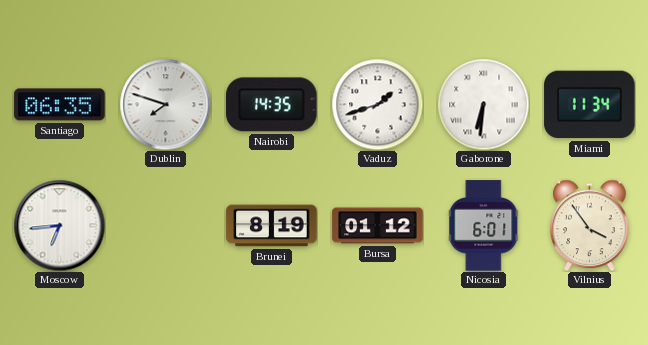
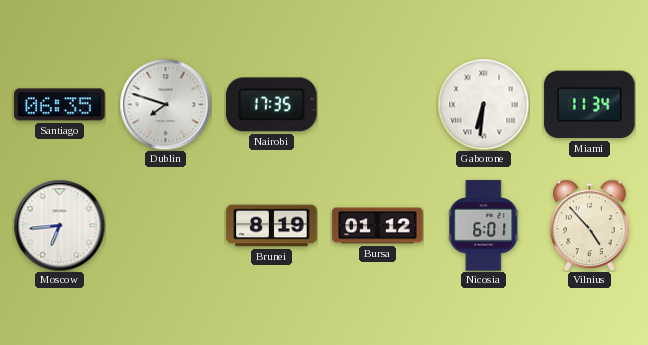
Nairobi: 14:35 -> 17:35 (272, 105)
Vaduz: 1:42 -> none (377, 104)
Vilnius: 3:54 -> 4:53 (590, 225)
